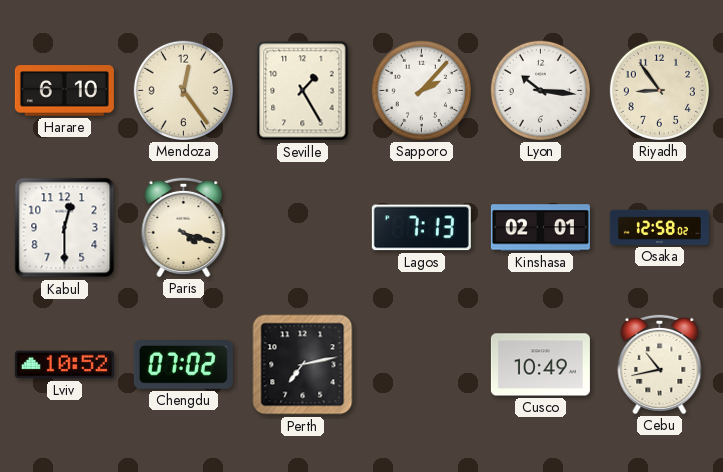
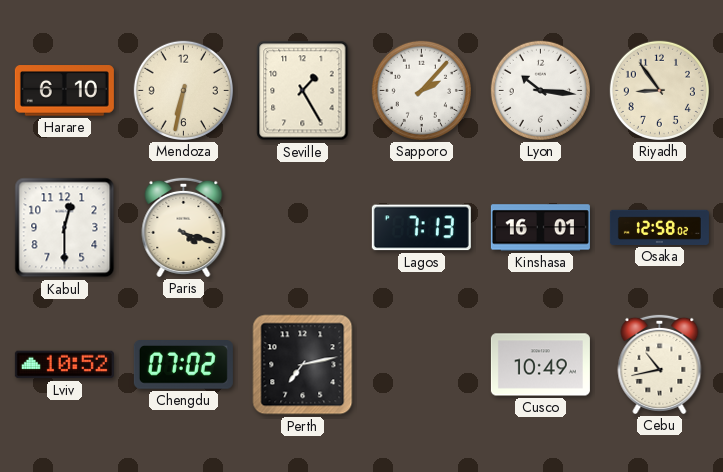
Mendoza: 12:24 -> 6:32 (183, 90)
Kinshasa: 02:01 -> 16:01 (540, 228)
